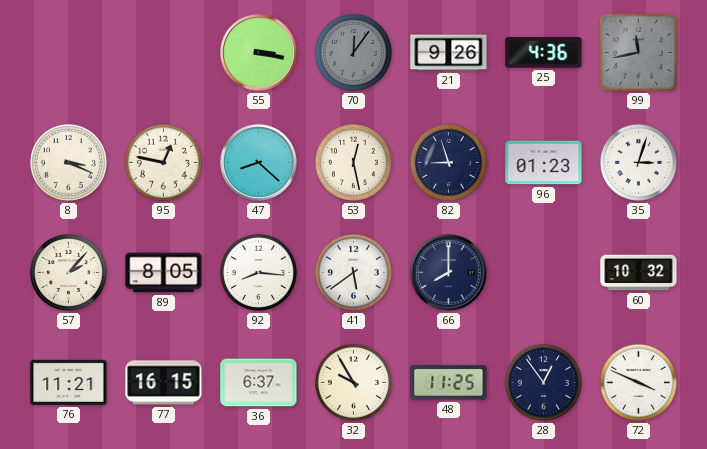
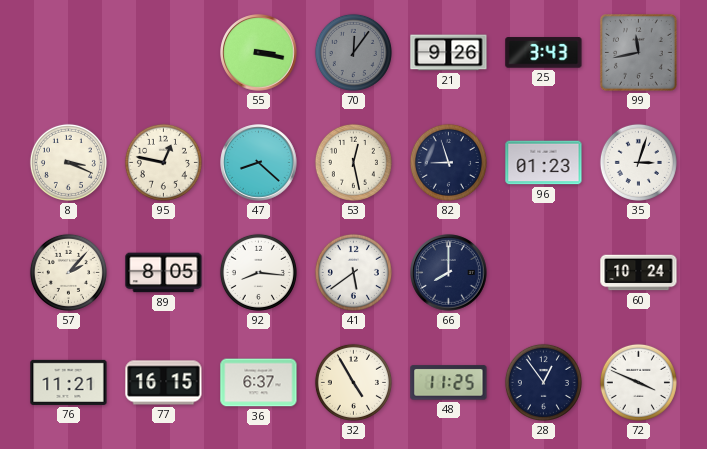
25: 4:36 -> 3:43 (544, 53)
60: 10:32 -> 10:24 (639, 273)
32: 9:55 -> 4:55 (353, 382)
